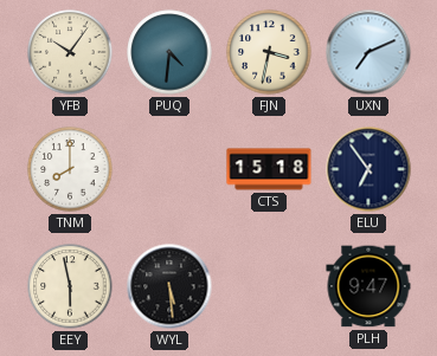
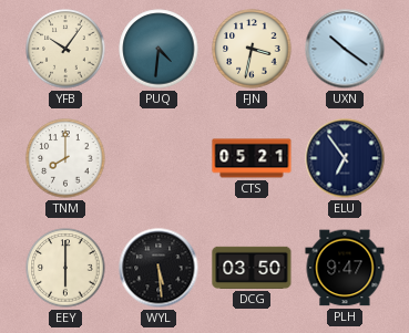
UXN: 7:11 -> 10:21 (345, 49)
CTS: 15:18 -> 05:21 (252, 158)
EEY: 5:58 -> 6:00 (65, 268)
DCG: none -> 03:50 (252, 268)
